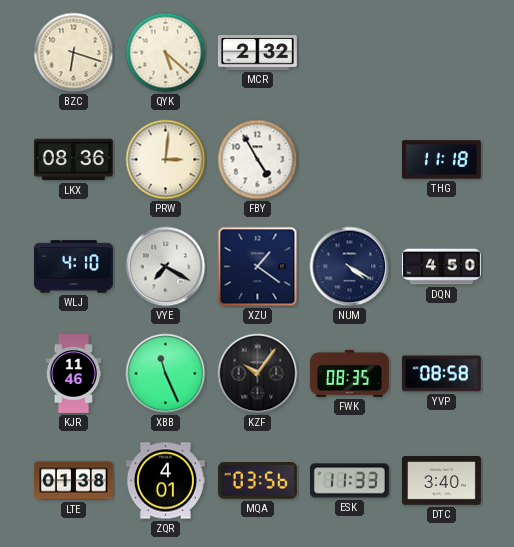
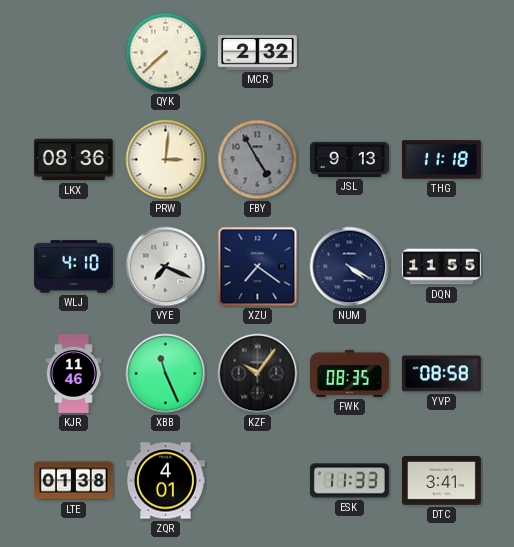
BZC: 6:18 -> none (74, 53)
QYK: 5:22 -> 7:38 (166, 53)
FBY dial: white -> grey (258, 160)
JSL: none -> 9:13 (349, 159)
VYE: 7:20 -> 7:19 (166, 267)
XZU: 1:21 -> 7:21 (258, 267)
DQN: 4:50 -> 11:55 (441, 267)
MQA: 03:56 -> none (257, 481)
DTC: 3:40 -> 3:41 (441, 481)
